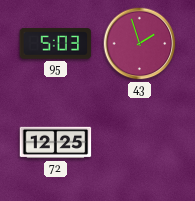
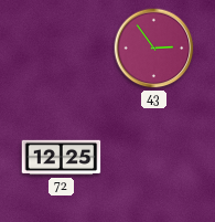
95: 5:03 -> none (56, 44)
43: 1:57 -> 2:54 (154, 49)
